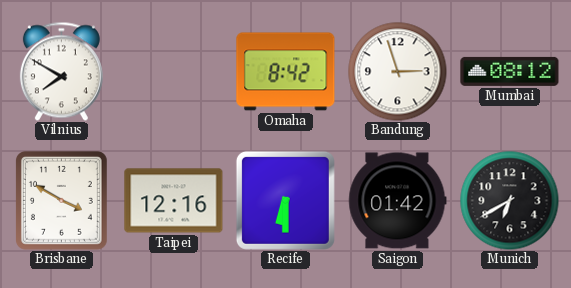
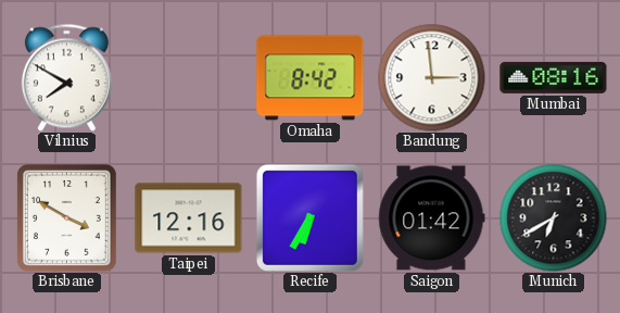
Bandung: 2:57 -> 2:59 (432, 78)
Mumbai: 08:12 -> 08:16 (554, 77)
Recife: 6:30 -> 6:35 (309, 217)
